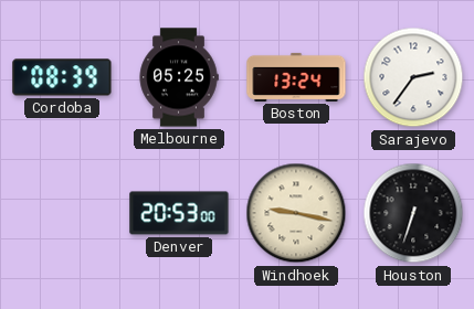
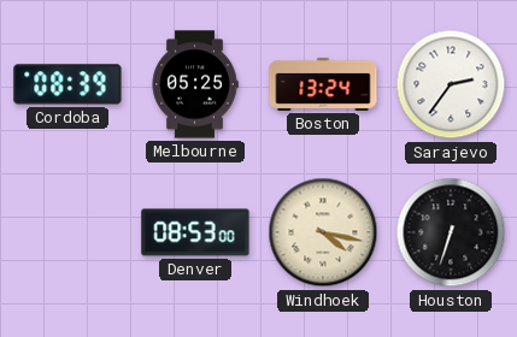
Denver: 20:53 -> 08:53 (195, 232)
Windhoek: 9:17 -> 4:17 (323, 232)
